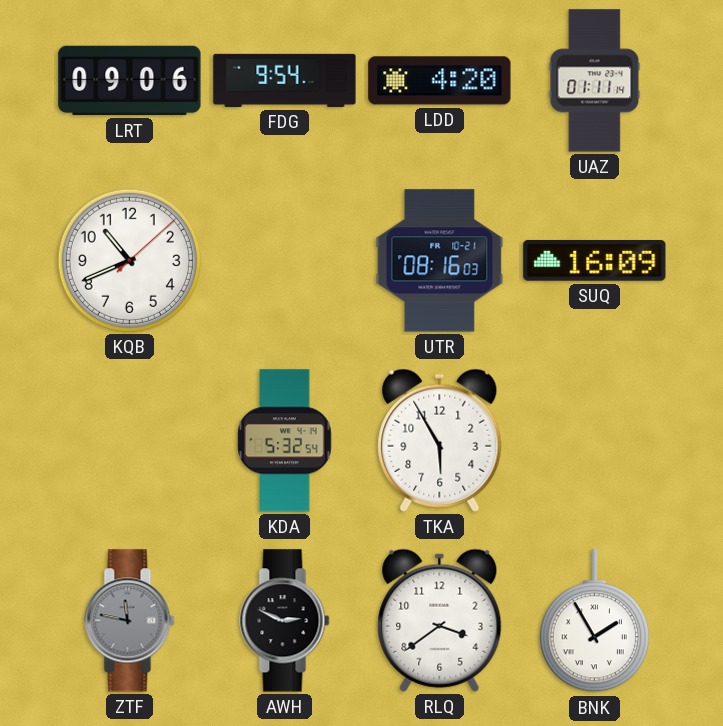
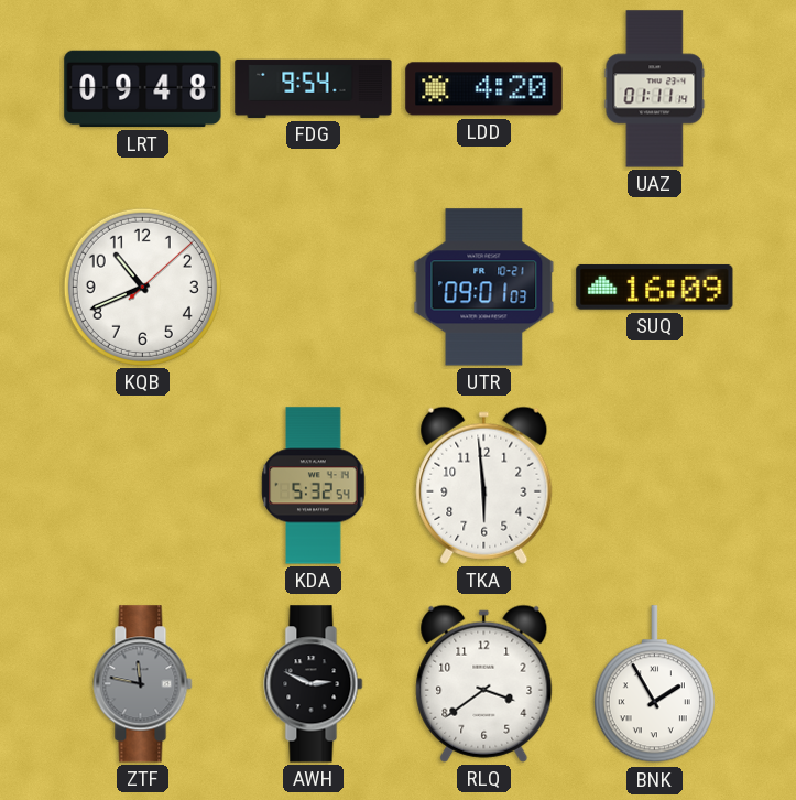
LRT: 09:06 -> 09:48 (143, 89)
UTR: 08:16 -> 09:01 (484, 288)
TKA: 5:55 -> 5:59 (484, 485)
